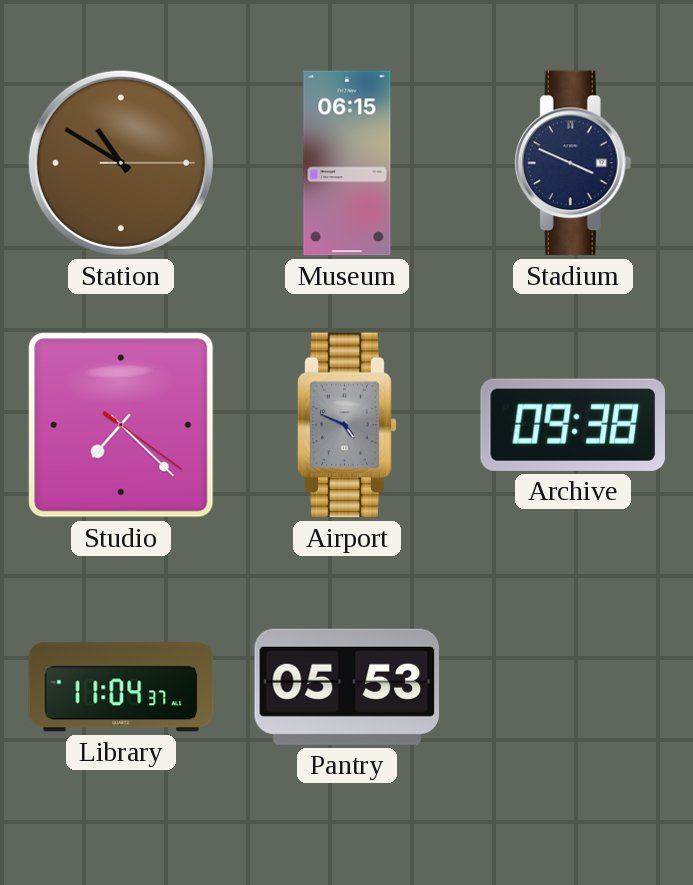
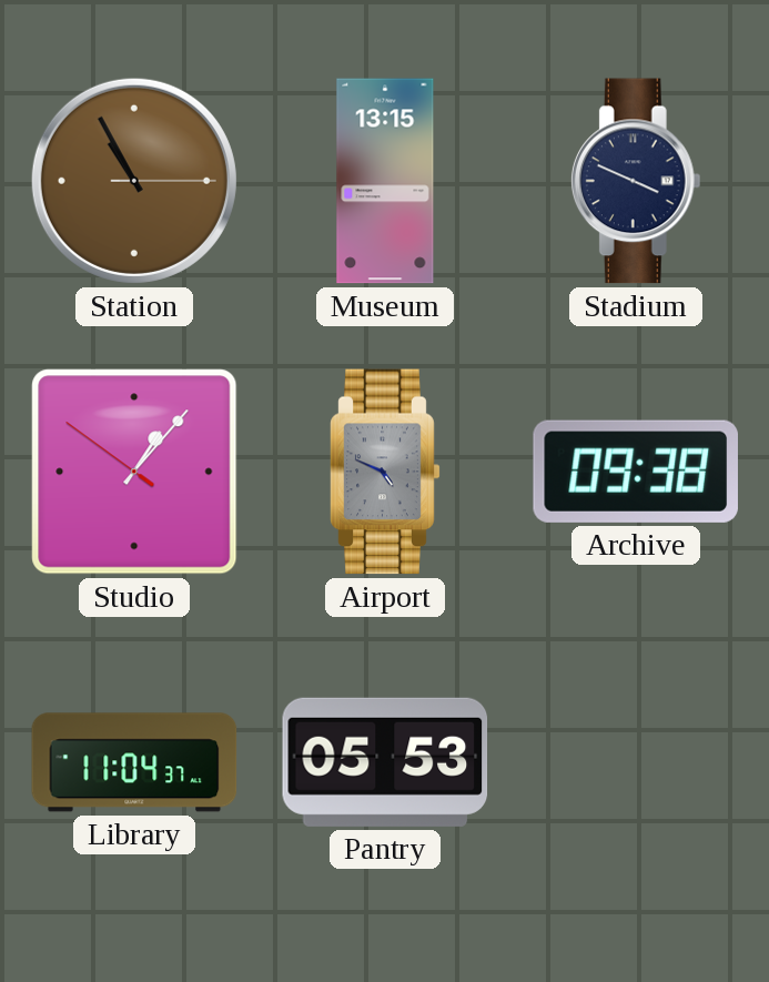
Station: 10:50 -> 10:55 (134, 181)
Museum: 06:15 -> 13:15 (385, 181)
Studio: 7:22 -> 1:06 (134, 472)
